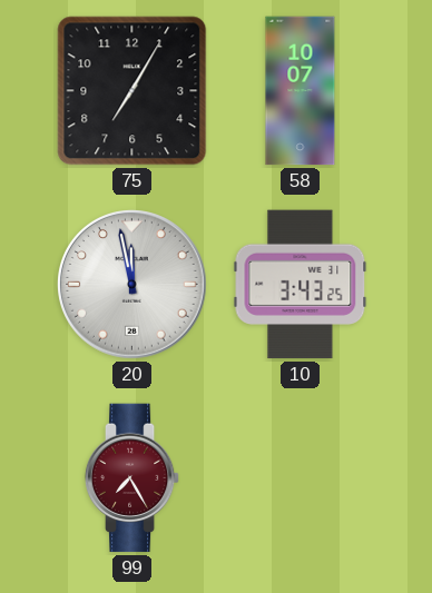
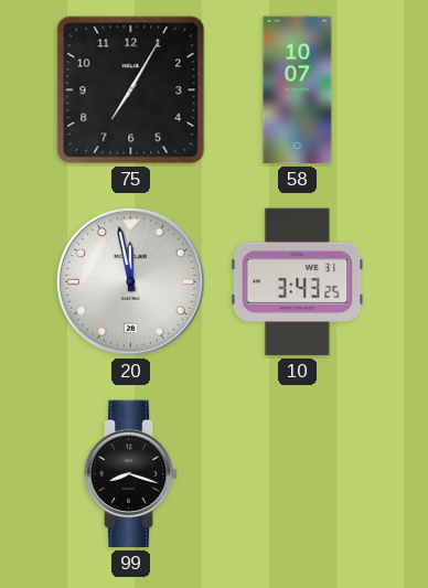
99: 7:25 -> 8:18 (131, 474)
99 dial: burgundy -> black (131, 474)
